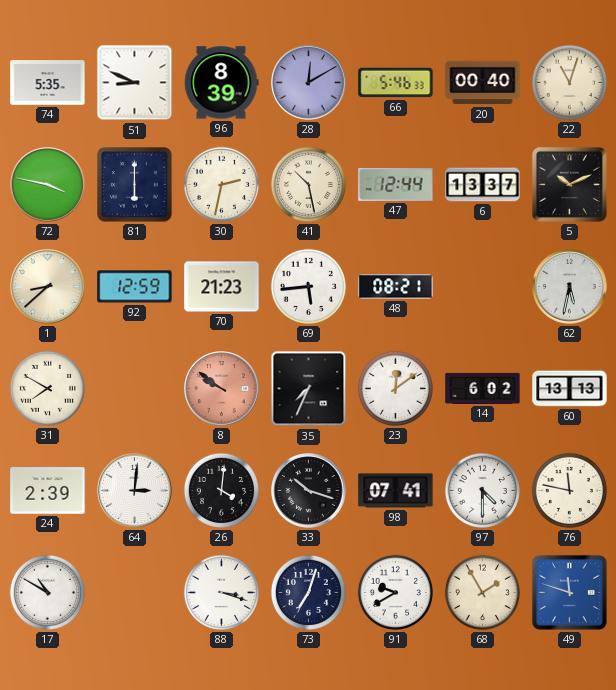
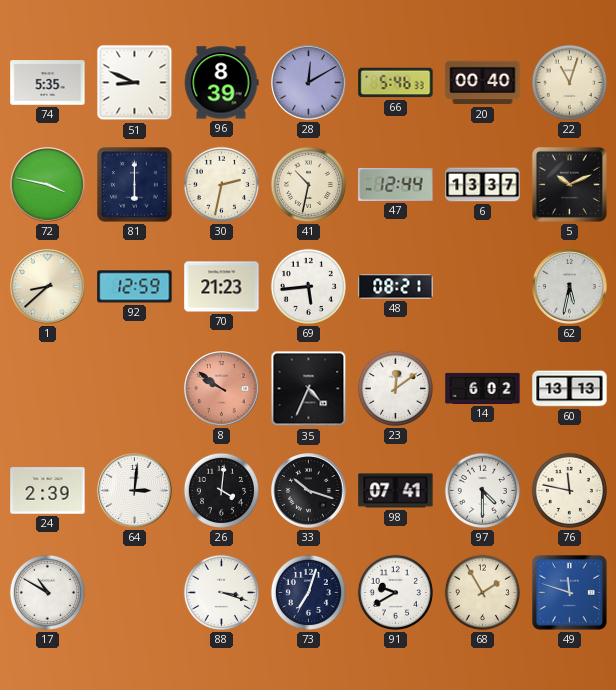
41: 10:28 -> 10:32 (308, 184)
31: 7:50 -> none (47, 388)
35: 7:34 -> 4:34 (309, 389)
